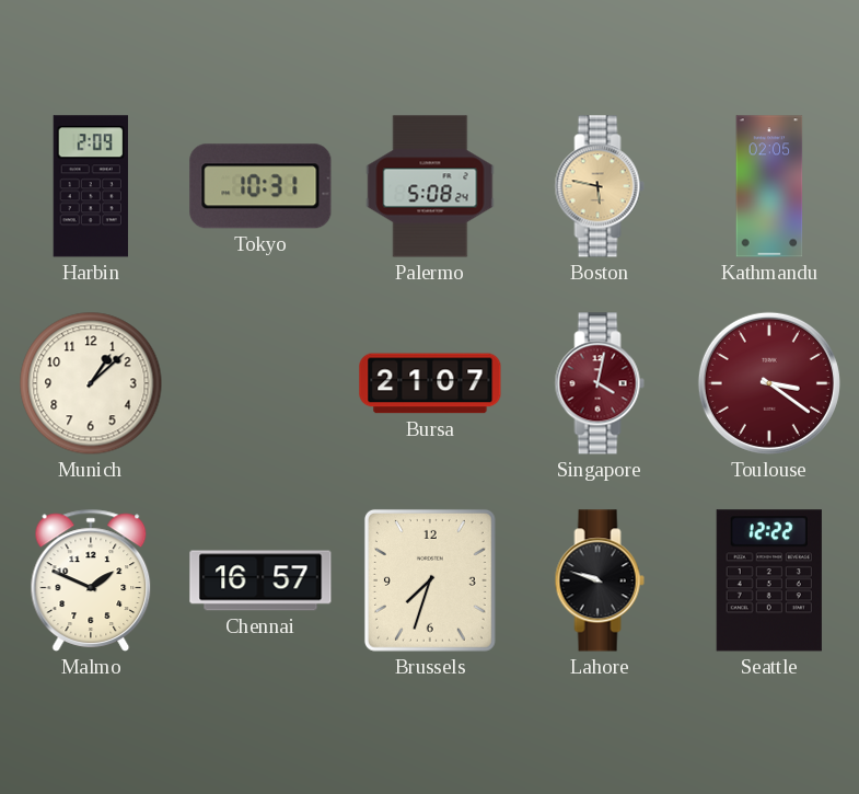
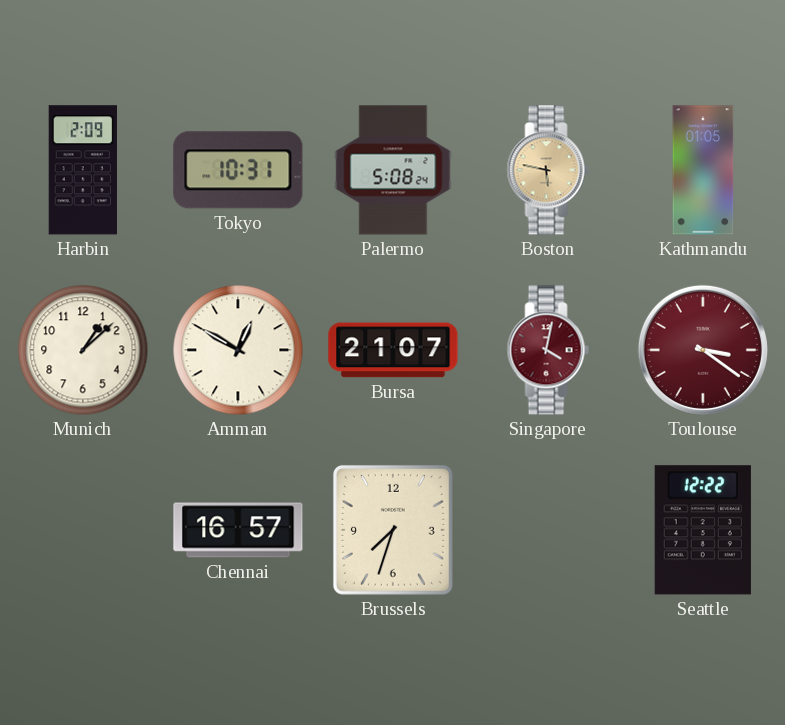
Kathmandu: 02:05 -> 01:05 (703, 170)
Amman: none -> 12:50 (238, 350)
Malmo: 1:49 -> none (91, 580)
Lahore: 9:48 -> none (600, 580)
